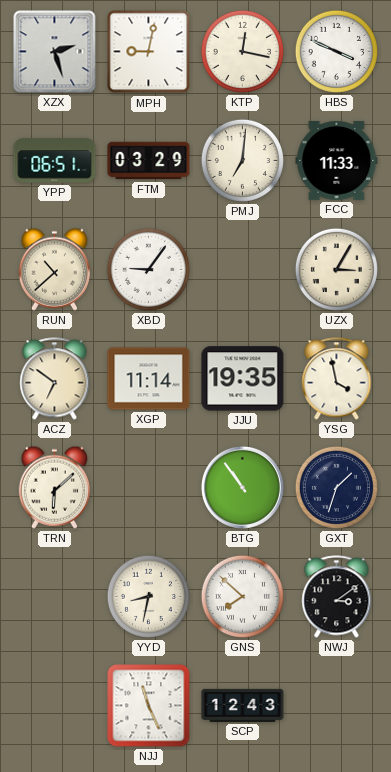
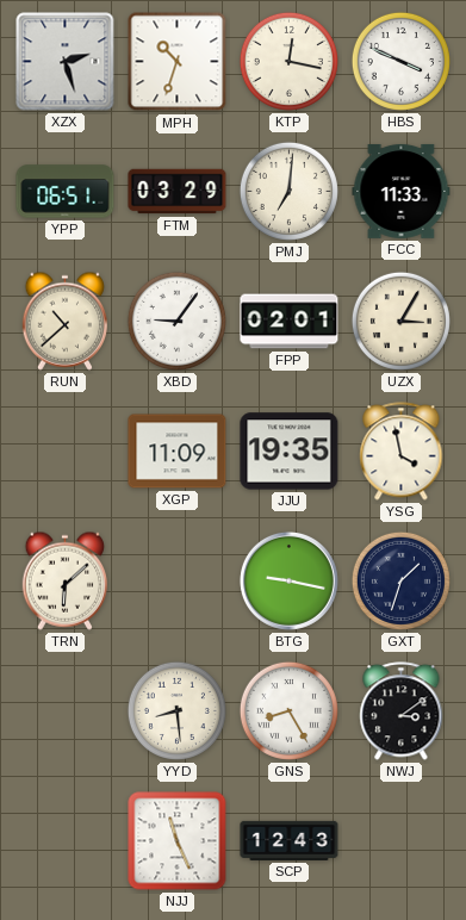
MPH: 9:02 -> 10:33 (178, 62)
FPP: none -> 02:01 (290, 322)
ACZ: 6:51 -> none (55, 379)
XGP: 11:14 -> 11:09 (178, 452)
BTG: 10:54 -> 9:17 (288, 580)
YYD: 8:32 -> 8:29 (176, 710)
GNS: 7:52 -> 8:25 (288, 710)
